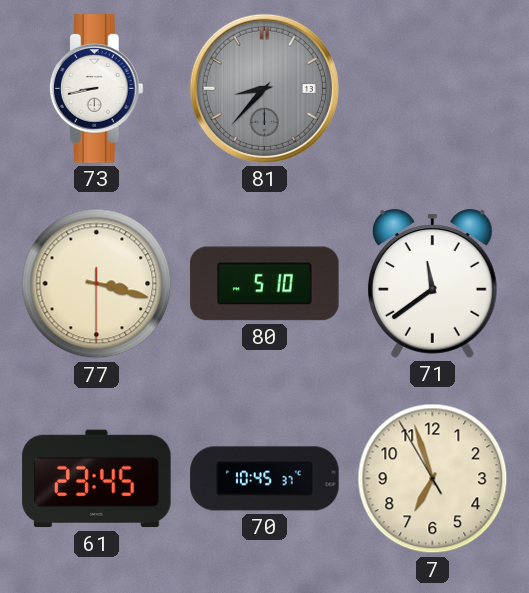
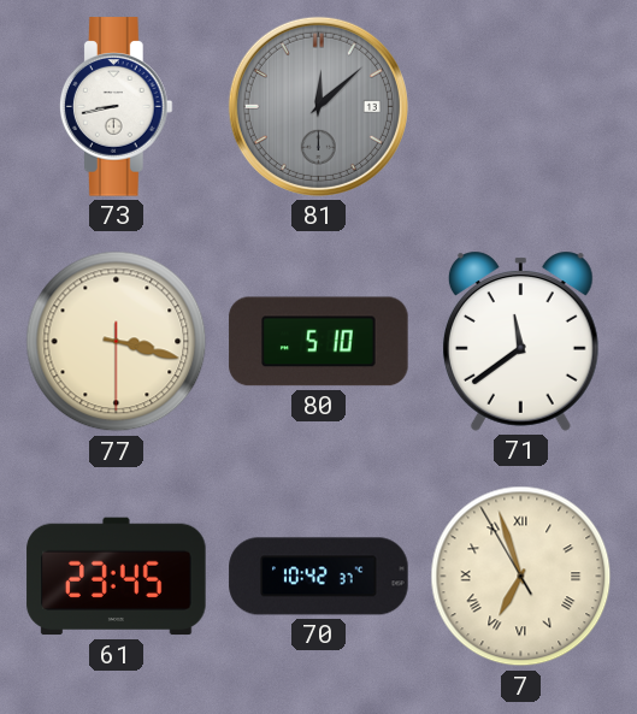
81: 8:37 -> 12:08 (318, 106)
70: 10:45 -> 10:42 (319, 577)
7 numerals: Arabic -> Roman (521, 577)
